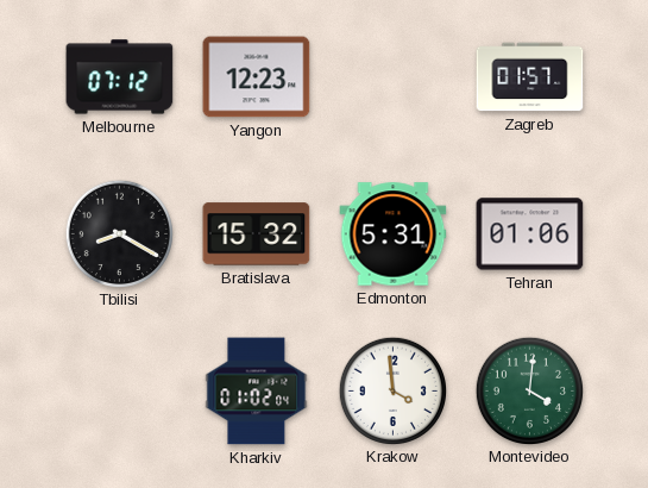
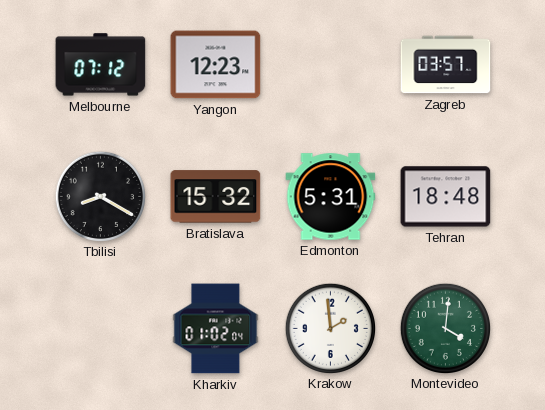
Zagreb: 01:57 -> 03:57 (446, 65)
Tehran: 01:06 -> 18:48 (446, 197)
Krakow: 3:59 -> 1:59 (330, 328)
